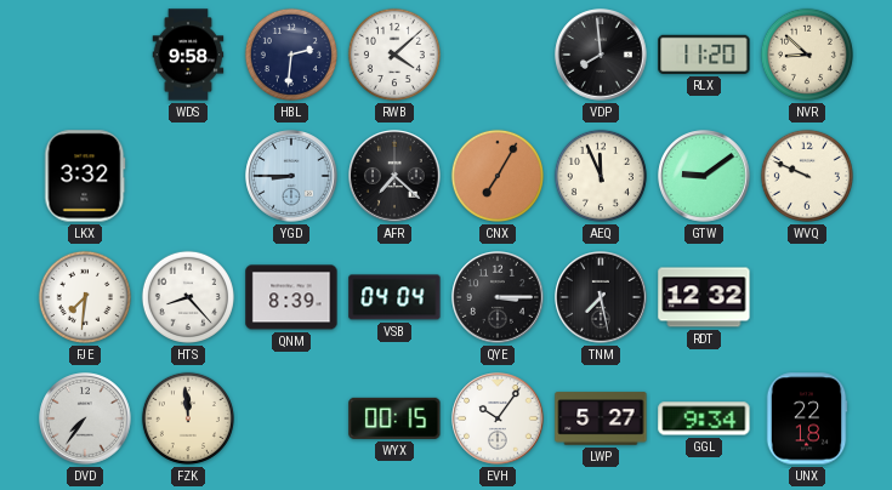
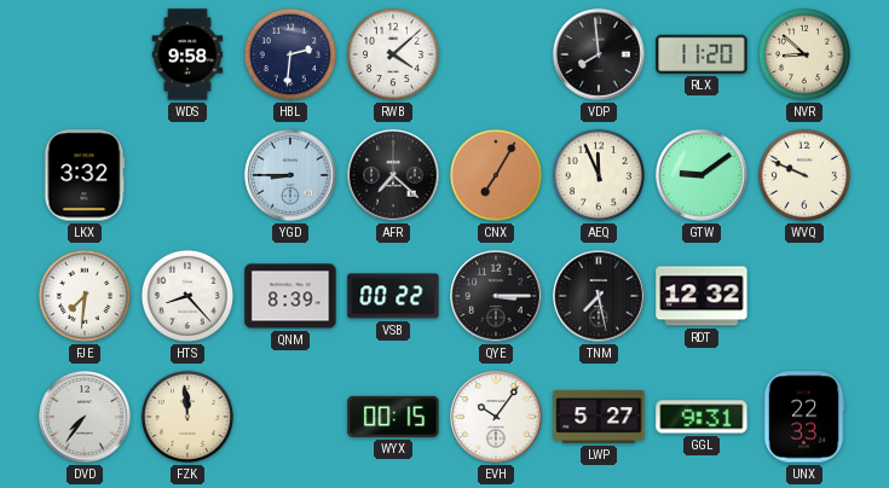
VSB: 04:04 -> 00:22 (393, 296)
GGL: 9:34 -> 9:31 (702, 417)
UNX: 22:18 -> 22:33 (804, 417)
